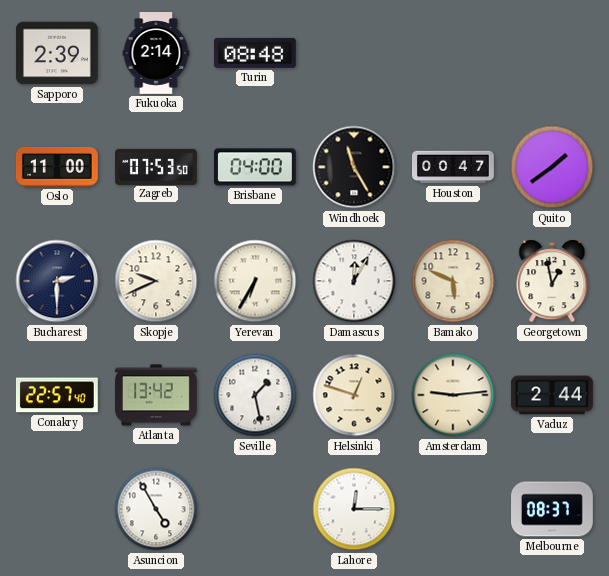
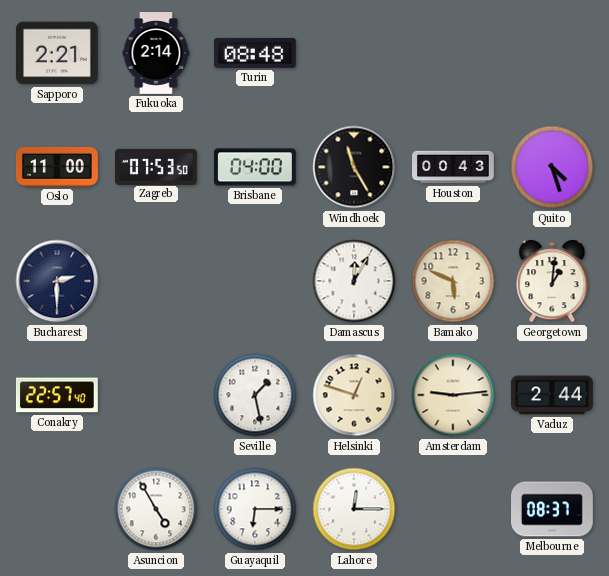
Sapporo: 2:39 -> 2:21 (57, 53)
Houston: 00:47 -> 00:43 (454, 167)
Quito: 1:39 -> 4:27 (552, 167)
Skopje: 9:41 -> none (156, 281)
Yerevan: 6:35 -> none (255, 281)
Georgetown: 12:58 -> 1:01 (552, 281)
Atlanta: 13:42 -> none (157, 395)
Guayaquil: none -> 6:15 (255, 509)
